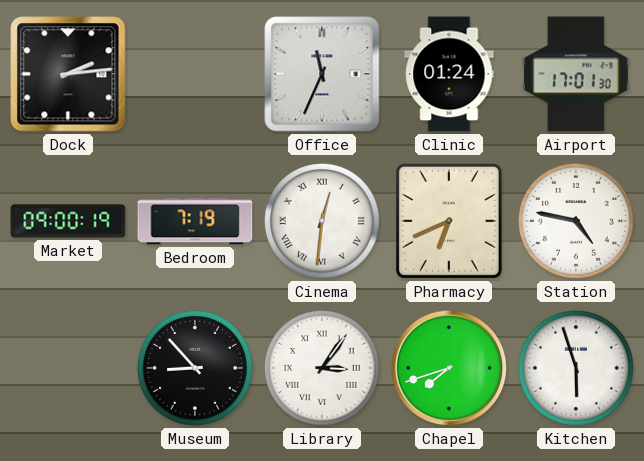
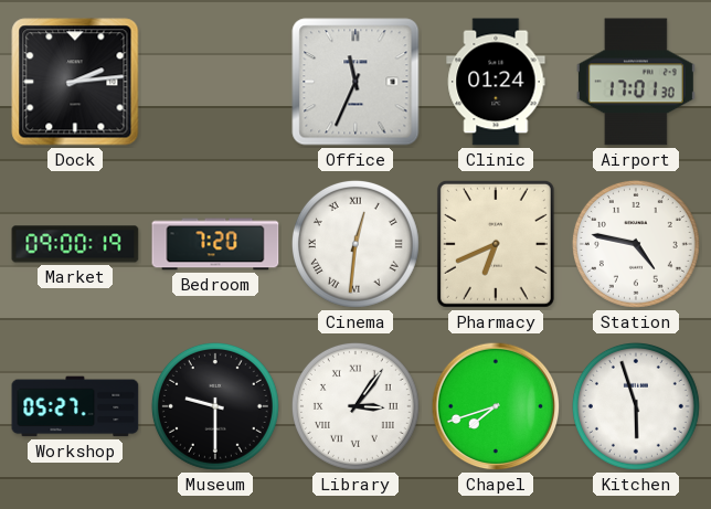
Bedroom: 7:19 -> 7:20 (215, 244)
Workshop: none -> 05:27 (75, 406)
Museum: 8:53 -> 9:30 (215, 406)
